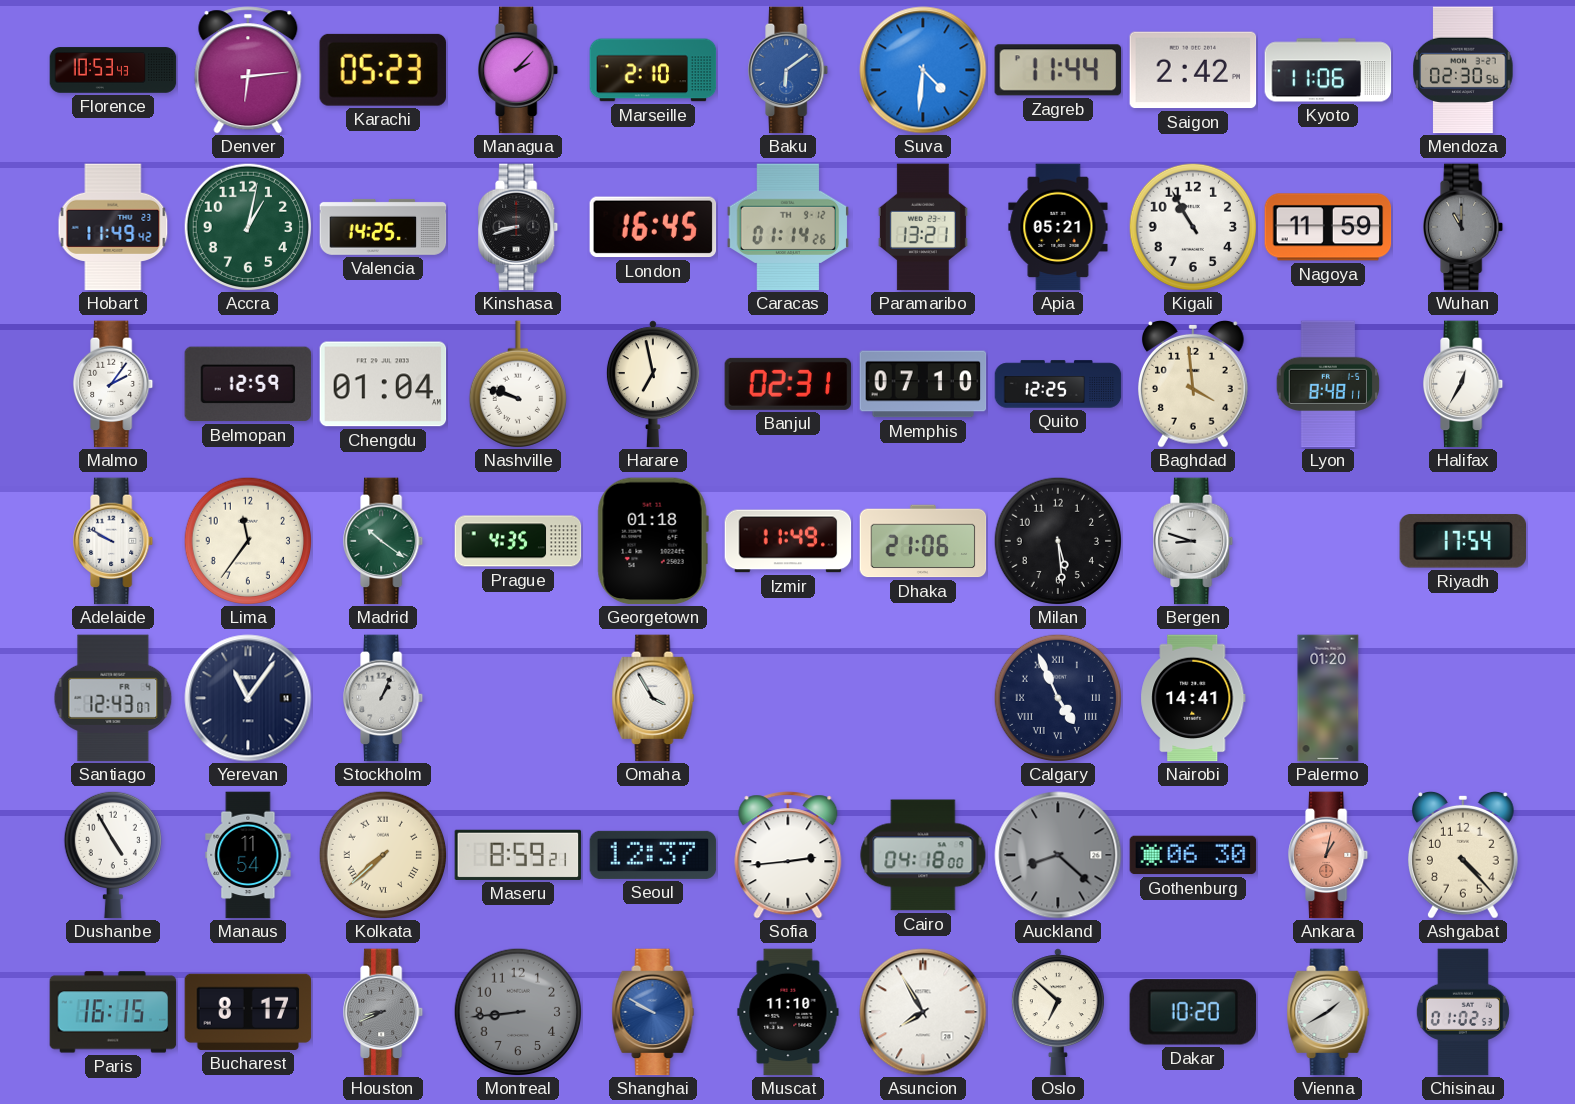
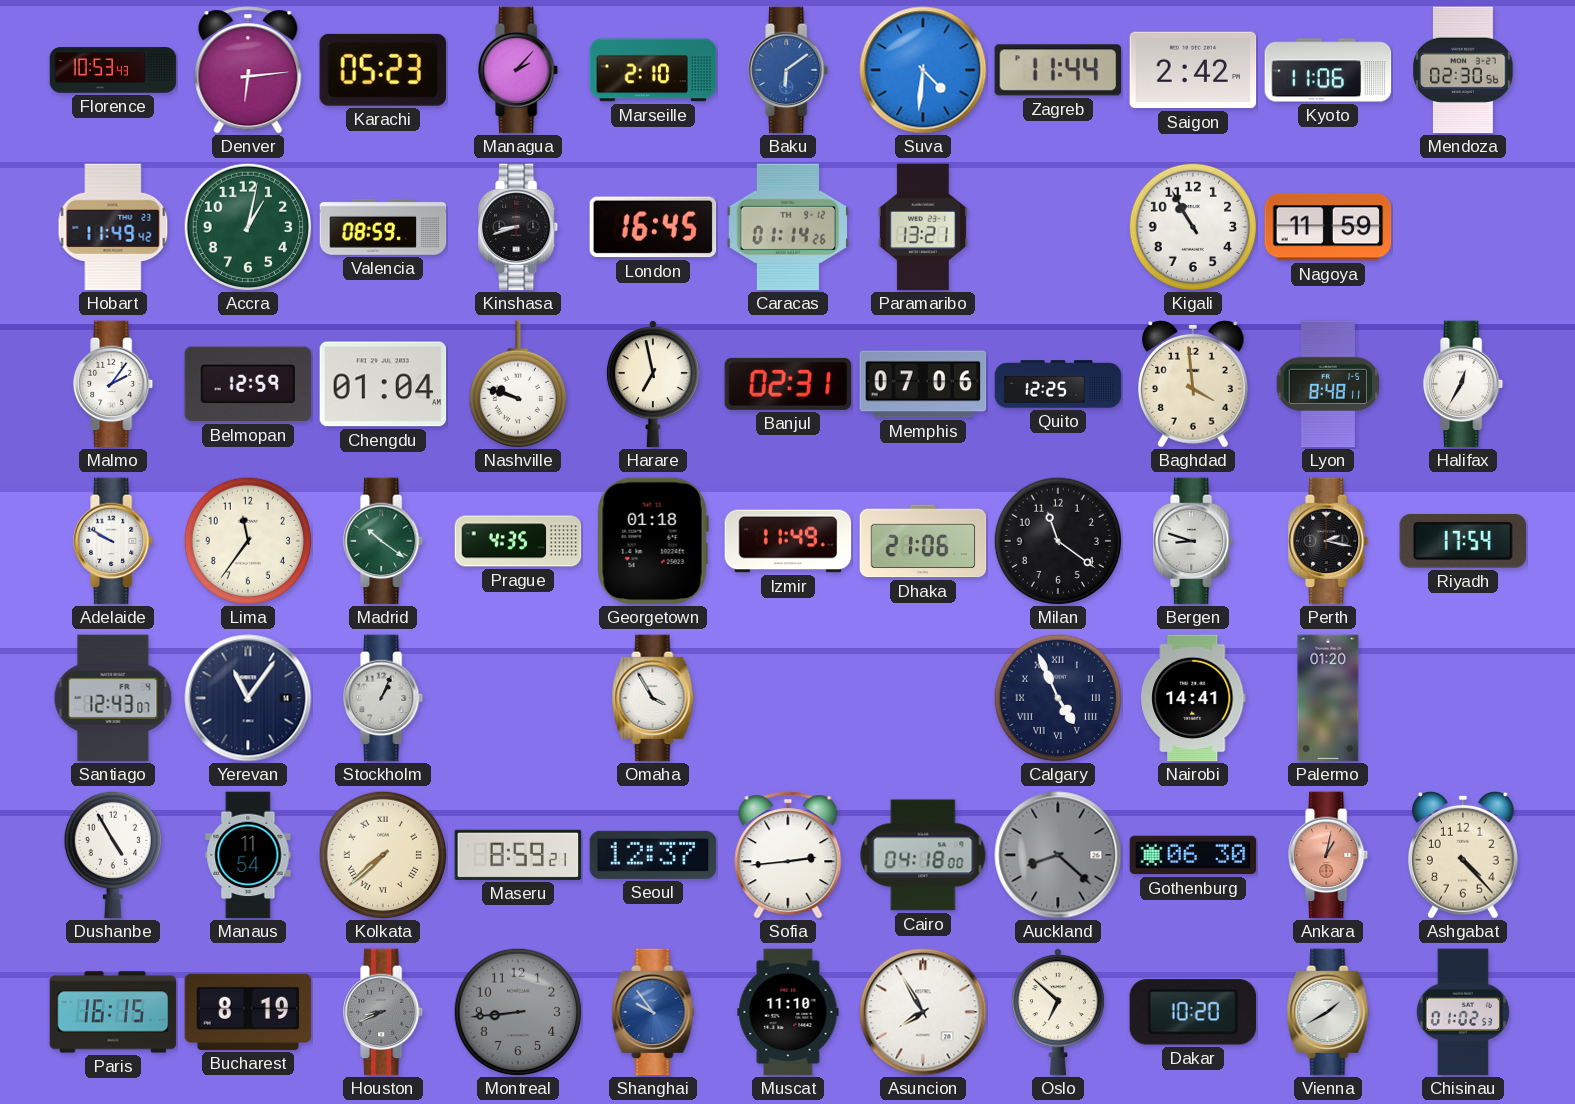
Valencia: 14:25 -> 08:59 (383, 227)
Apia: 05:21 -> none (1058, 227)
Wuhan: 11:00 -> none (1464, 227)
Memphis: 07:10 -> 07:06 (923, 384)
Milan: 5:29 -> 11:21 (1057, 540)
Perth: none -> 2:17 (1329, 541)
Bucharest: 8:17 -> 8:19 (248, 1012)
Shanghai: 9:50 -> 9:54 (653, 1012)
